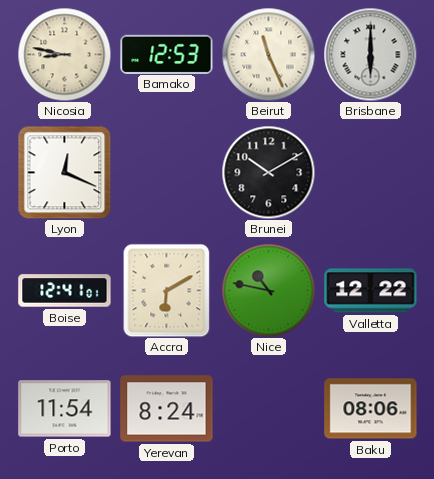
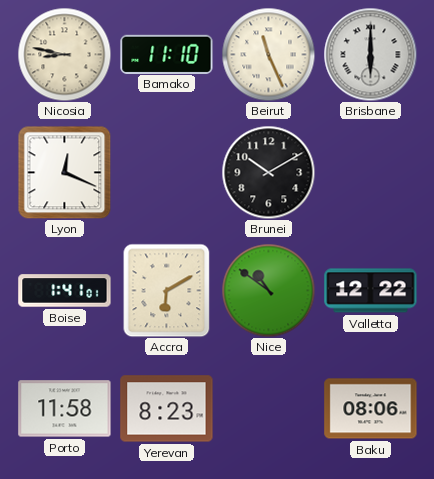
Bamako: 12:53 -> 11:10 (167, 54)
Boise: 12:41 -> 1:41 (65, 291)
Nice: 10:47 -> 10:51 (268, 290)
Porto: 11:54 -> 11:58 (65, 409)
Yerevan: 8:24 -> 8:23 (167, 409)
